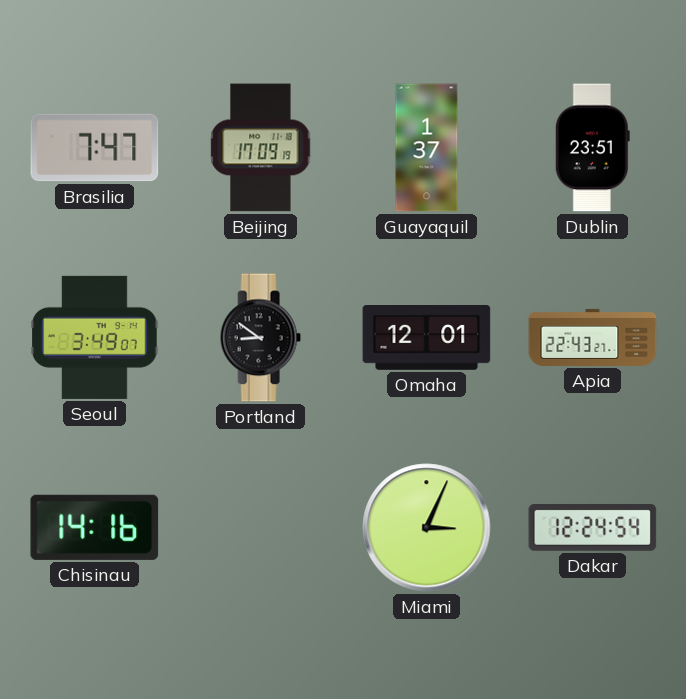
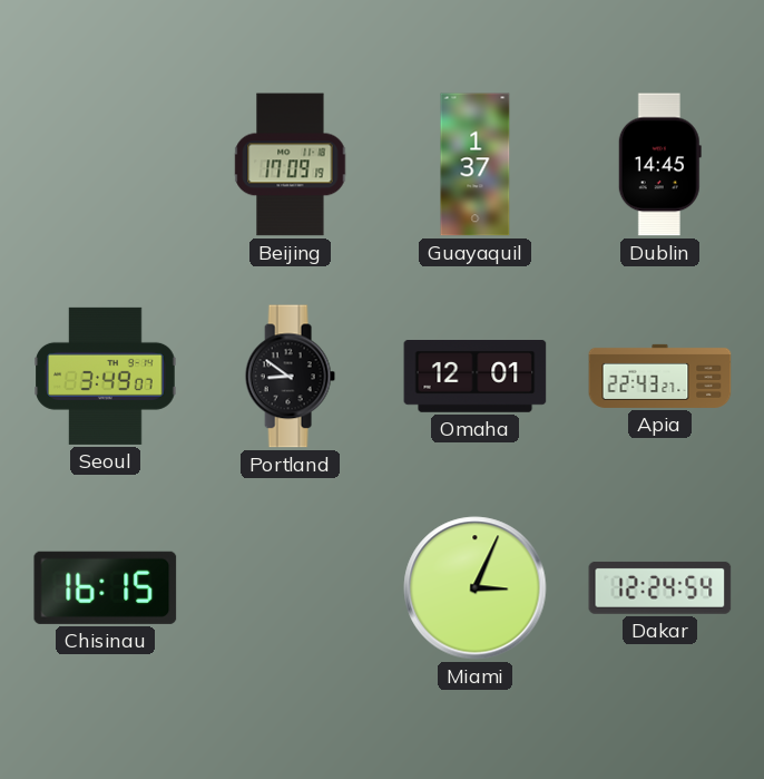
Brasilia: 7:47 -> none (95, 148)
Dublin: 23:51 -> 14:45 (659, 165)
Chisinau: 14:16 -> 16:15 (106, 587)
